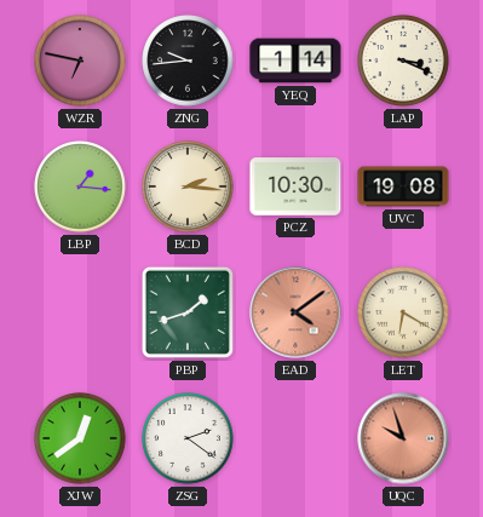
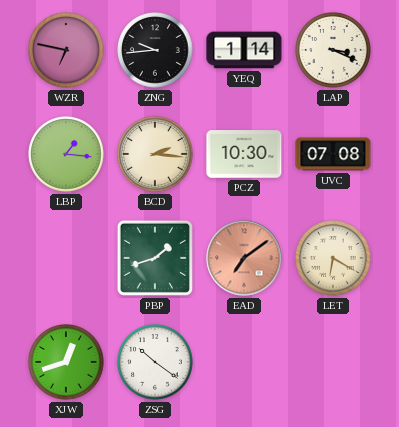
UVC: 19:08 -> 07:08 (333, 154)
EAD: 4:09 -> 7:09 (244, 258)
XJW: 12:39 -> 12:42 (66, 362)
ZSG: 2:21 -> 10:21 (155, 362)
UQC: 9:57 -> none (403, 438)
